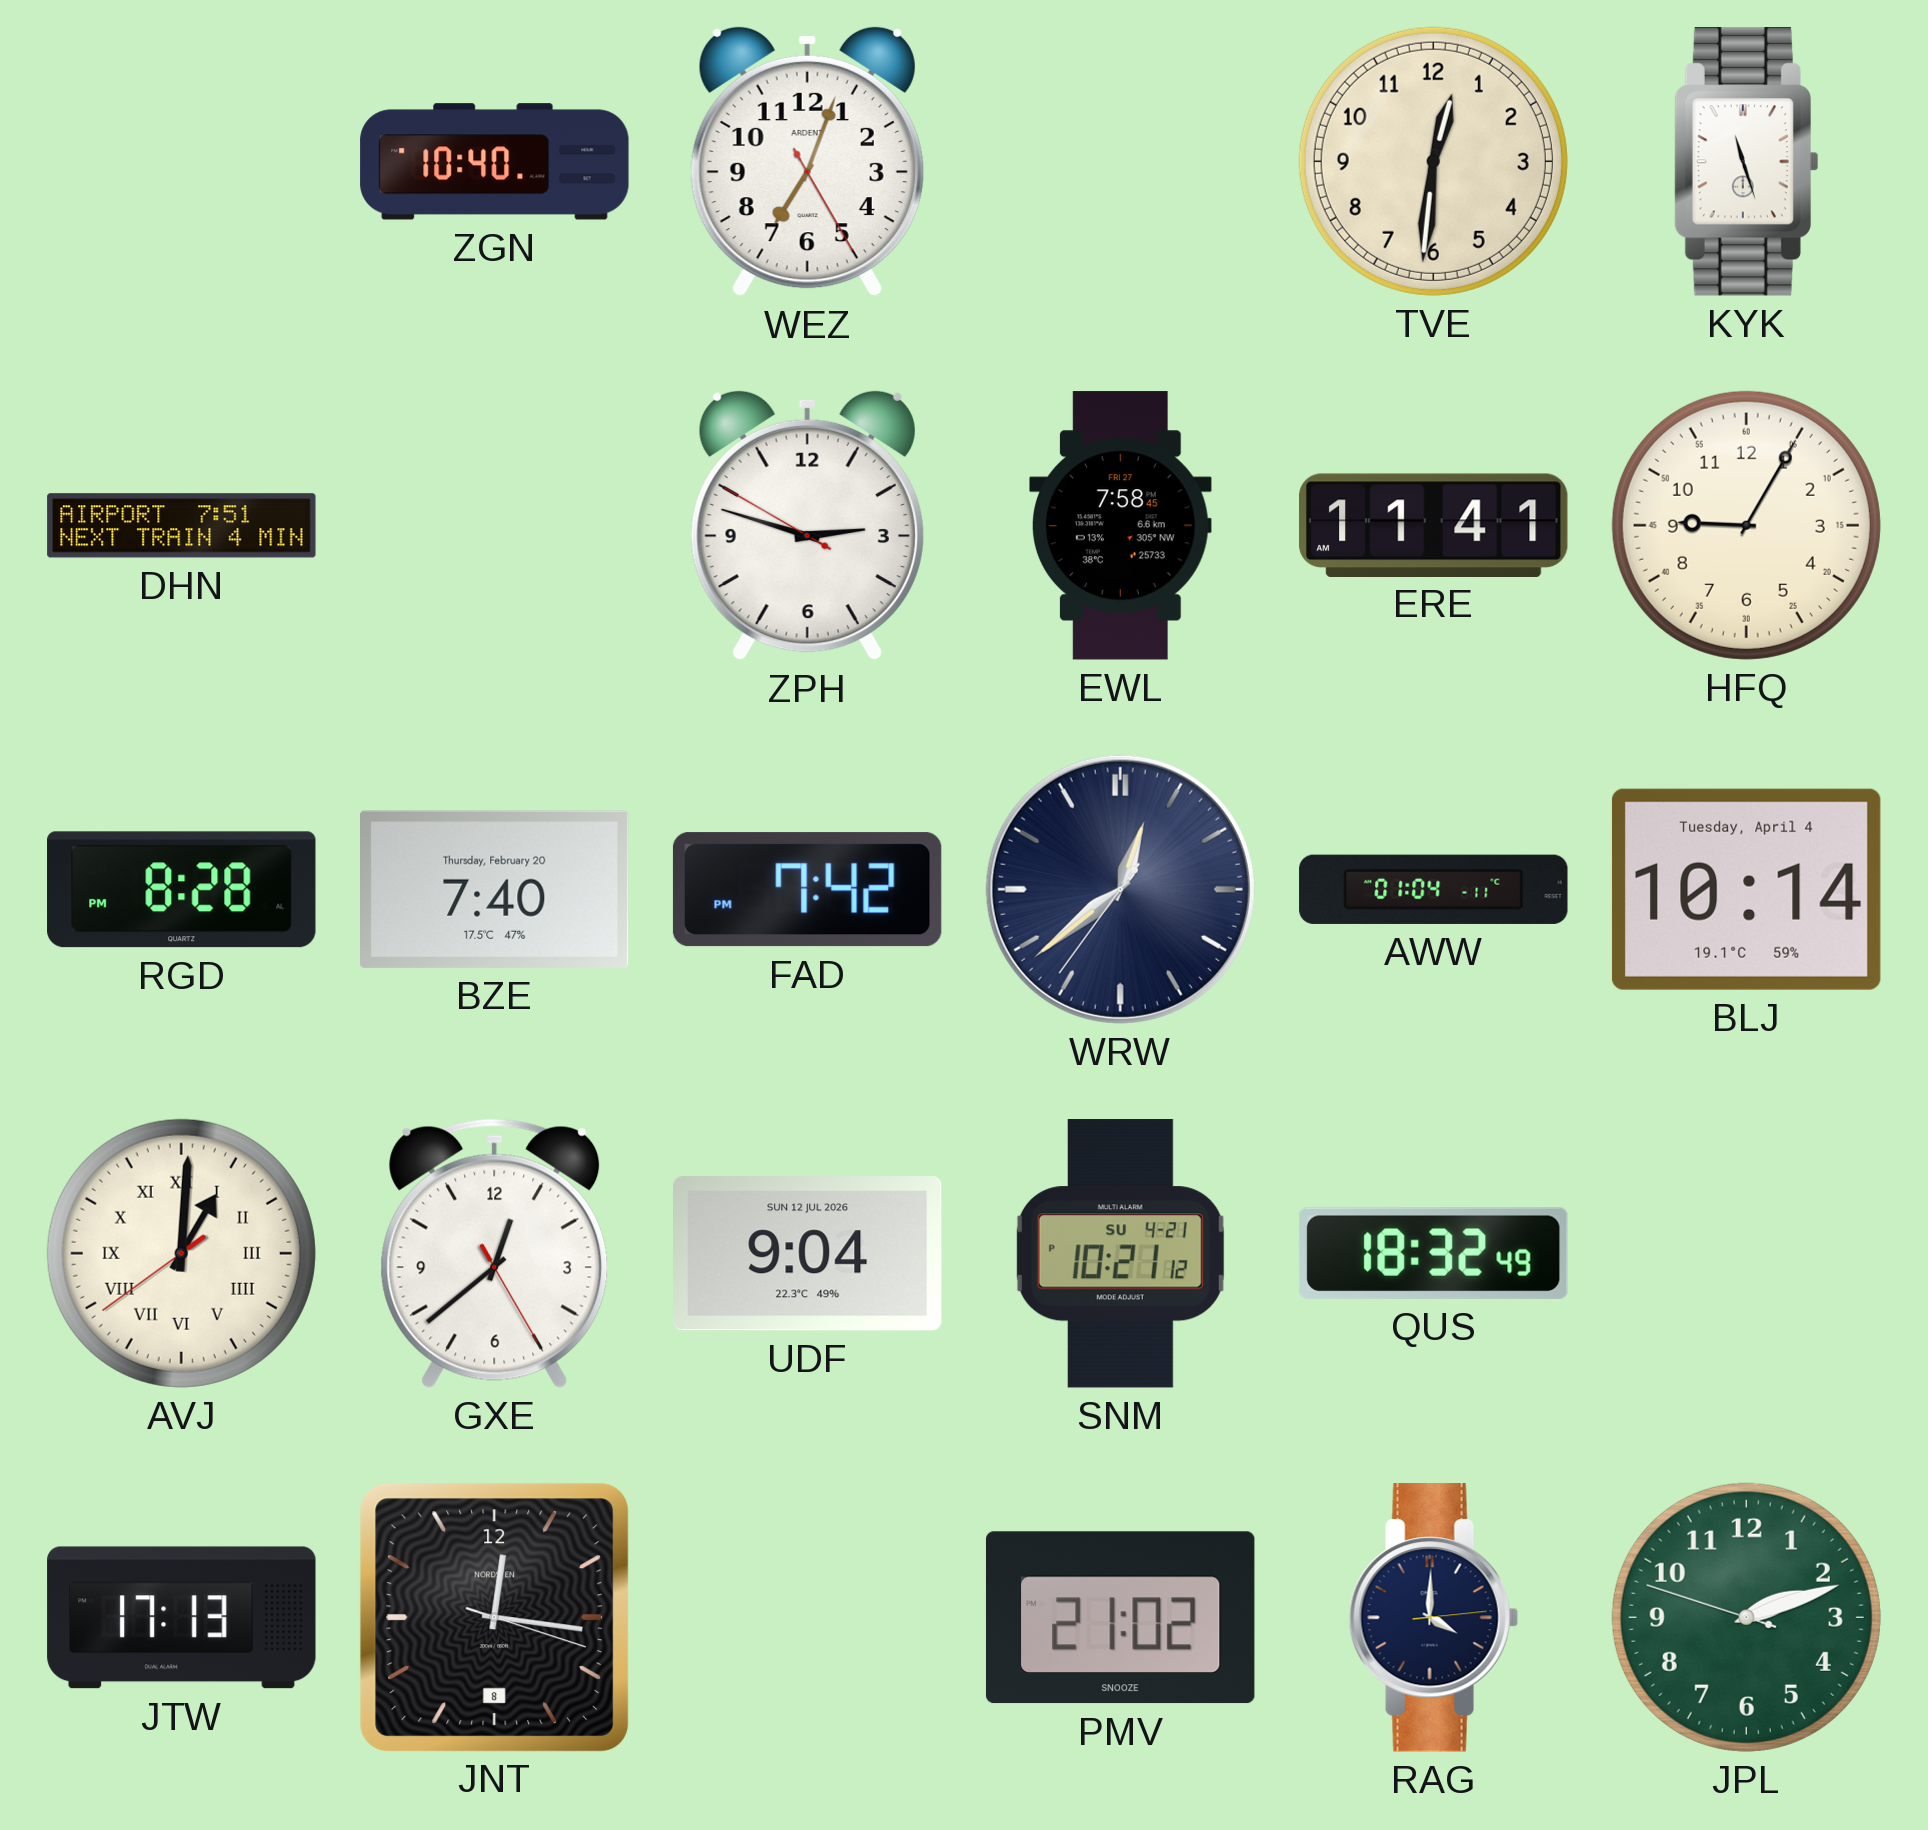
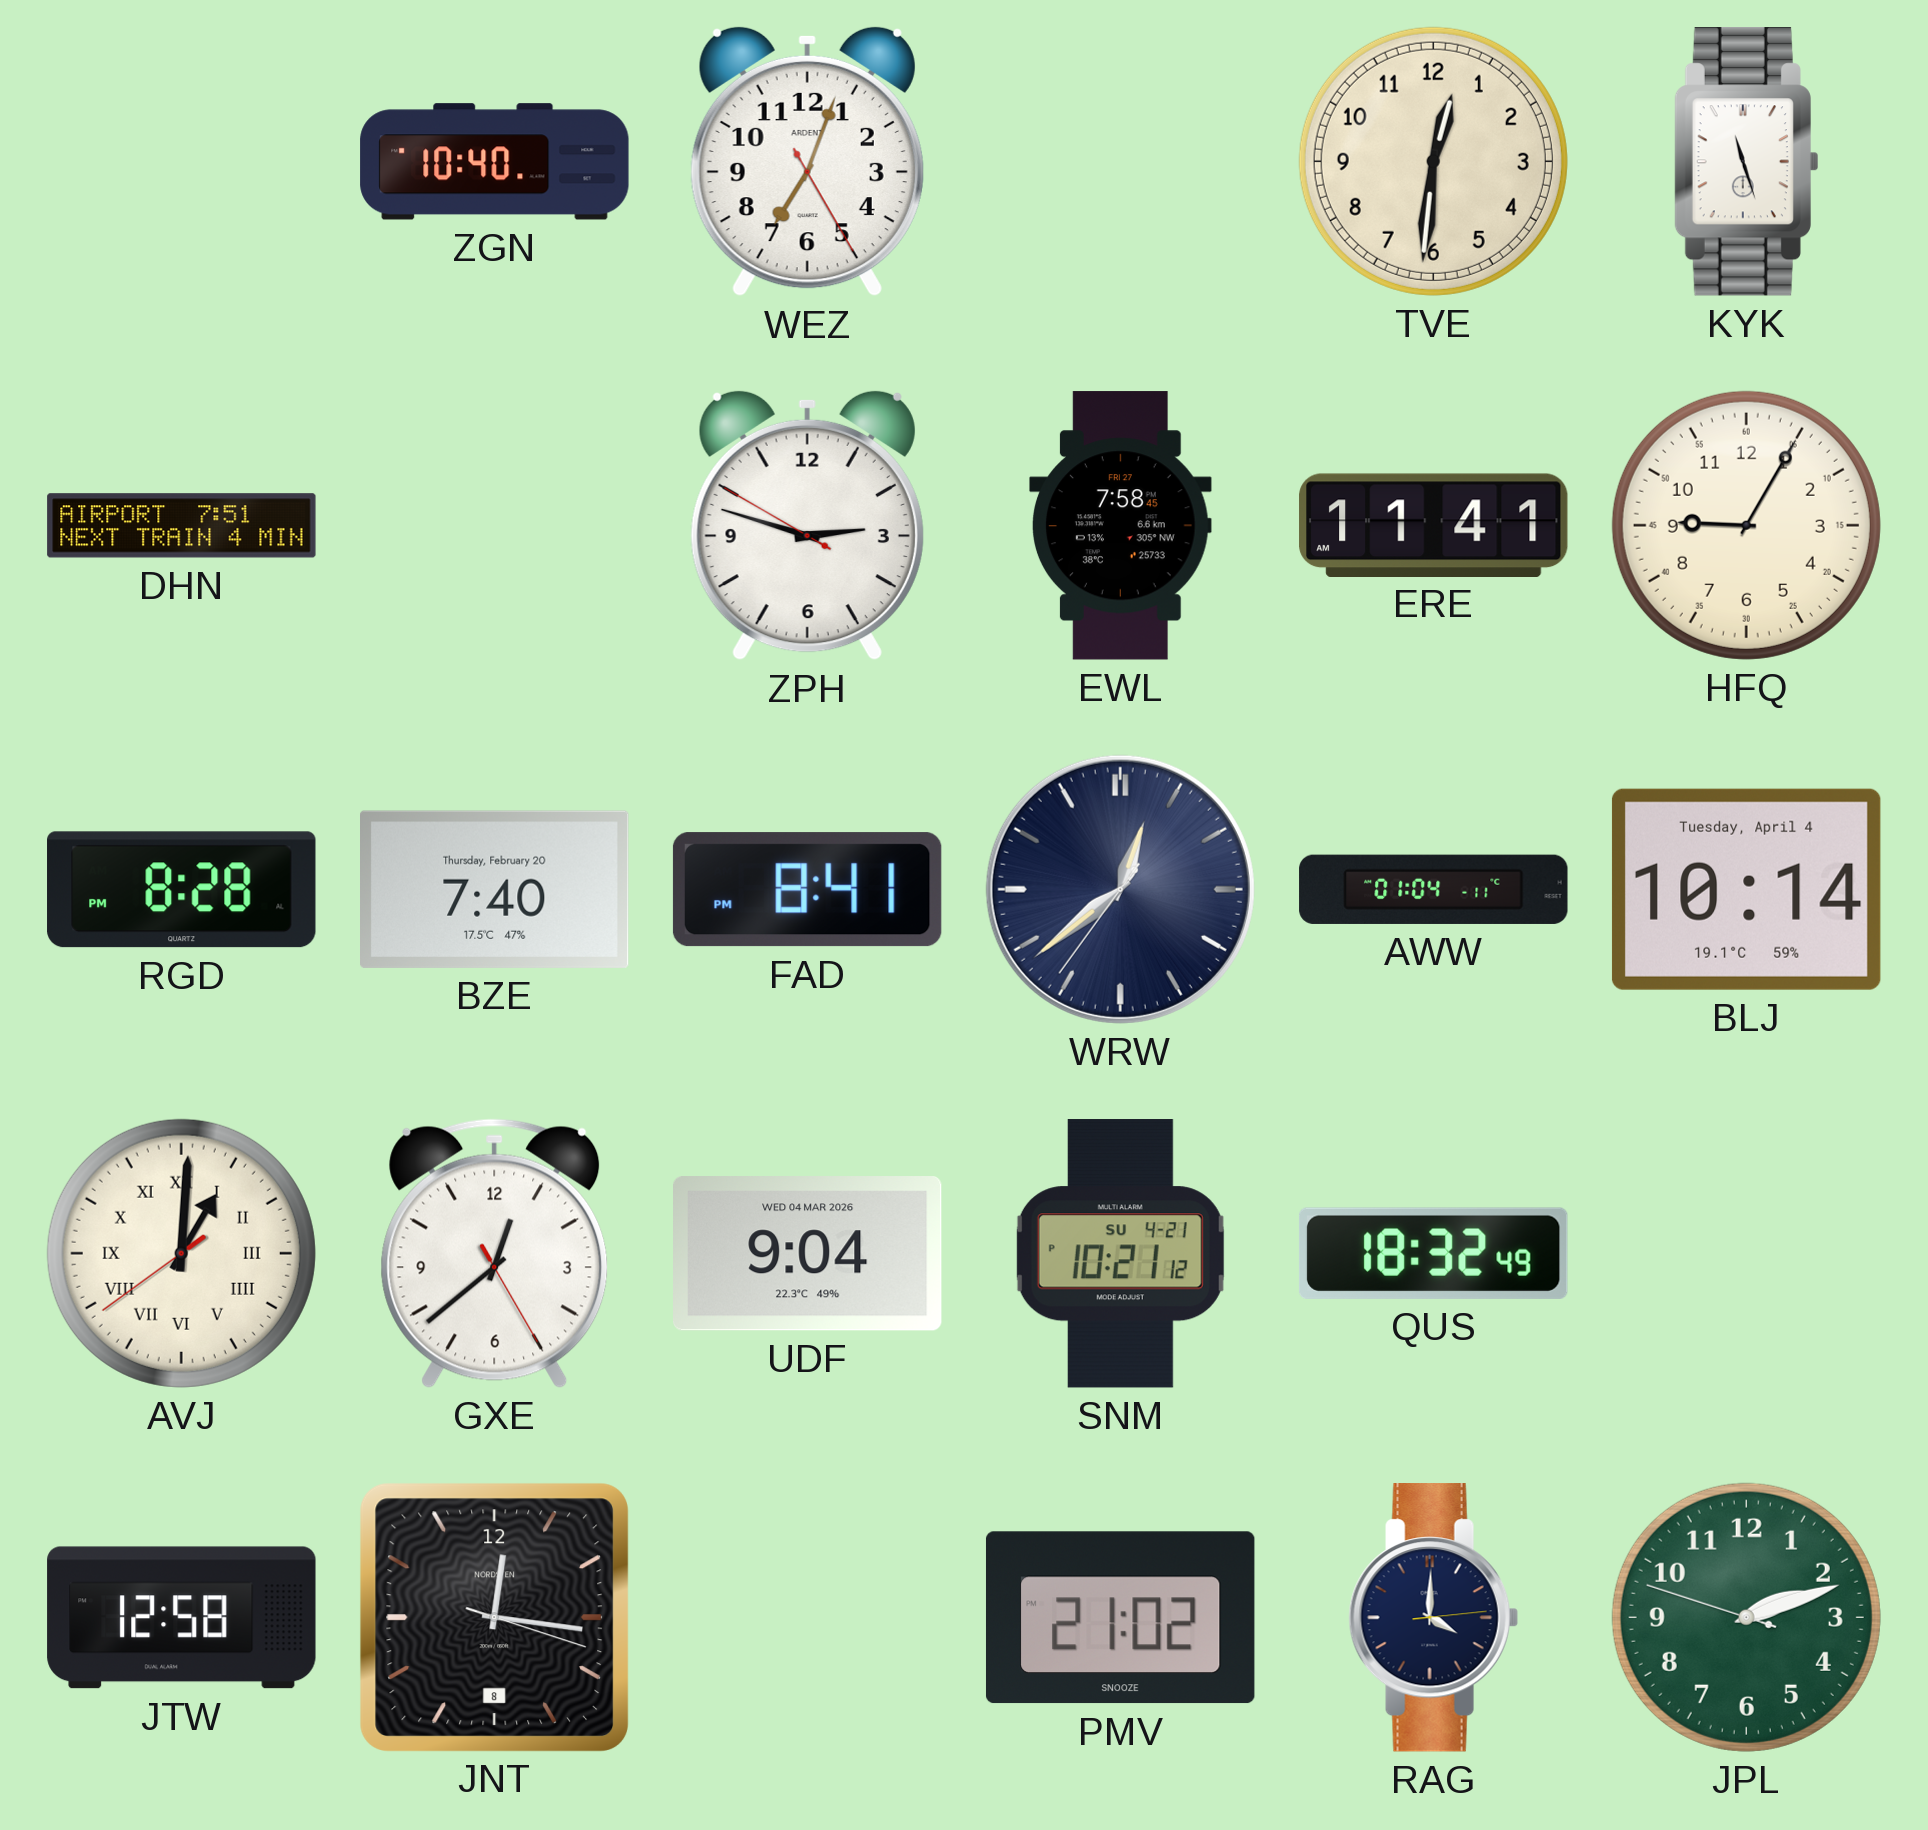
FAD: 7:42 -> 8:41 (807, 890)
UDF date: SUN 12 JUL 2026 -> WED 04 MAR 2026 (808, 1254)
JTW: 17:13 -> 12:58 (182, 1618)
